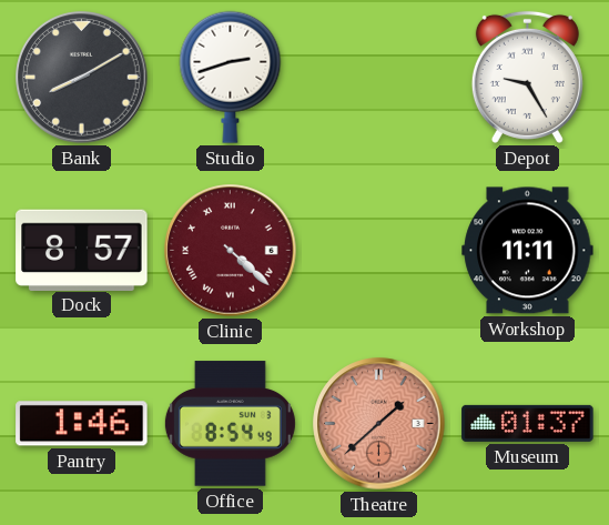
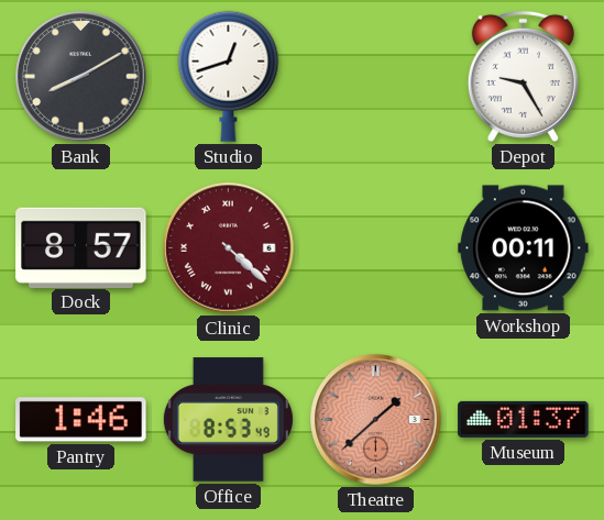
Studio: 2:42 -> 12:42 (229, 76)
Workshop: 11:11 -> 00:11 (524, 248)
Office: 8:54 -> 8:53 (228, 420)
